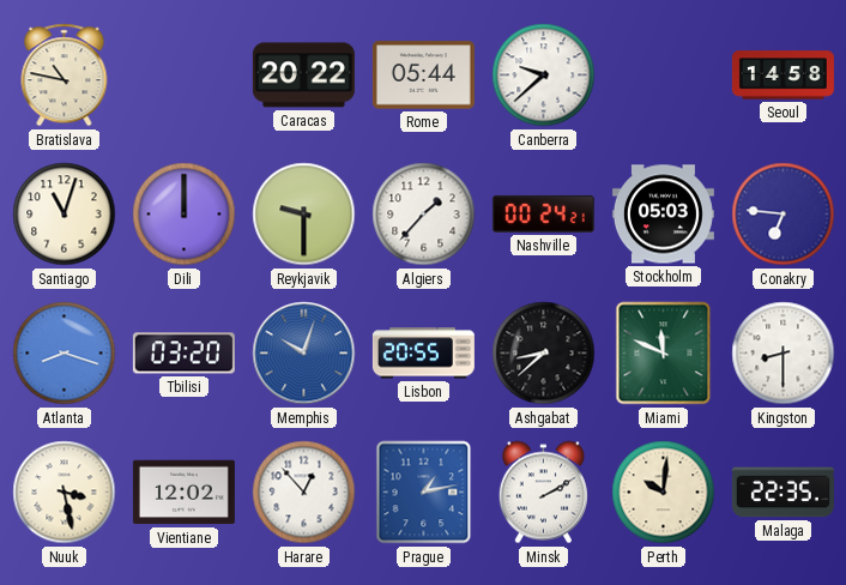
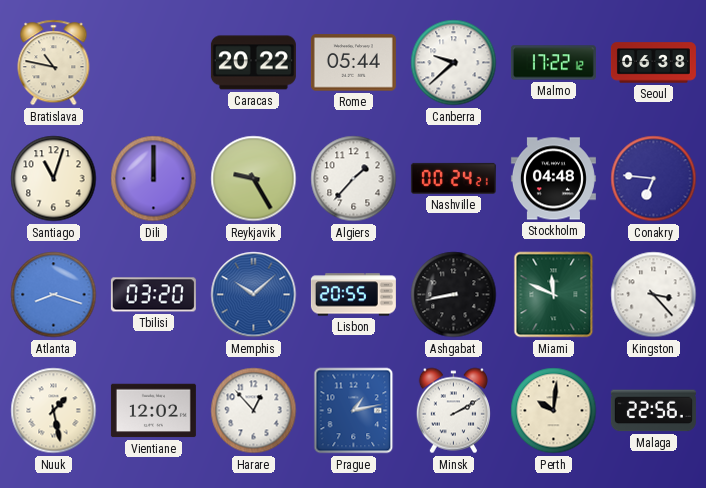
Malmo: none -> 17:22 (553, 63)
Seoul: 14:58 -> 06:38 (653, 63)
Reykjavik: 9:30 -> 9:25 (254, 179)
Stockholm: 05:03 -> 04:48 (553, 179)
Memphis: 10:03 -> 10:08 (254, 295)
Ashgabat: 8:38 -> 8:43 (454, 295)
Kingston: 8:30 -> 3:23 (654, 295)
Nuuk: 3:28 -> 1:28 (54, 411)
Malaga: 22:35 -> 22:56 (653, 411)
